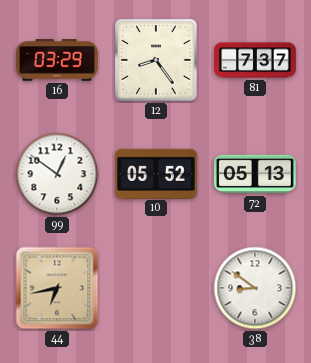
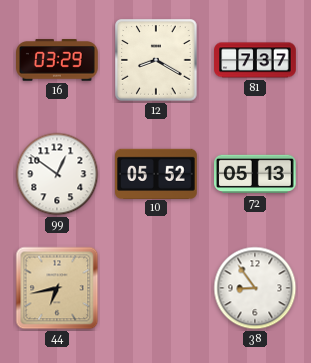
12: 8:24 -> 8:20 (156, 60)
38: 8:51 -> 8:54 (255, 288)
